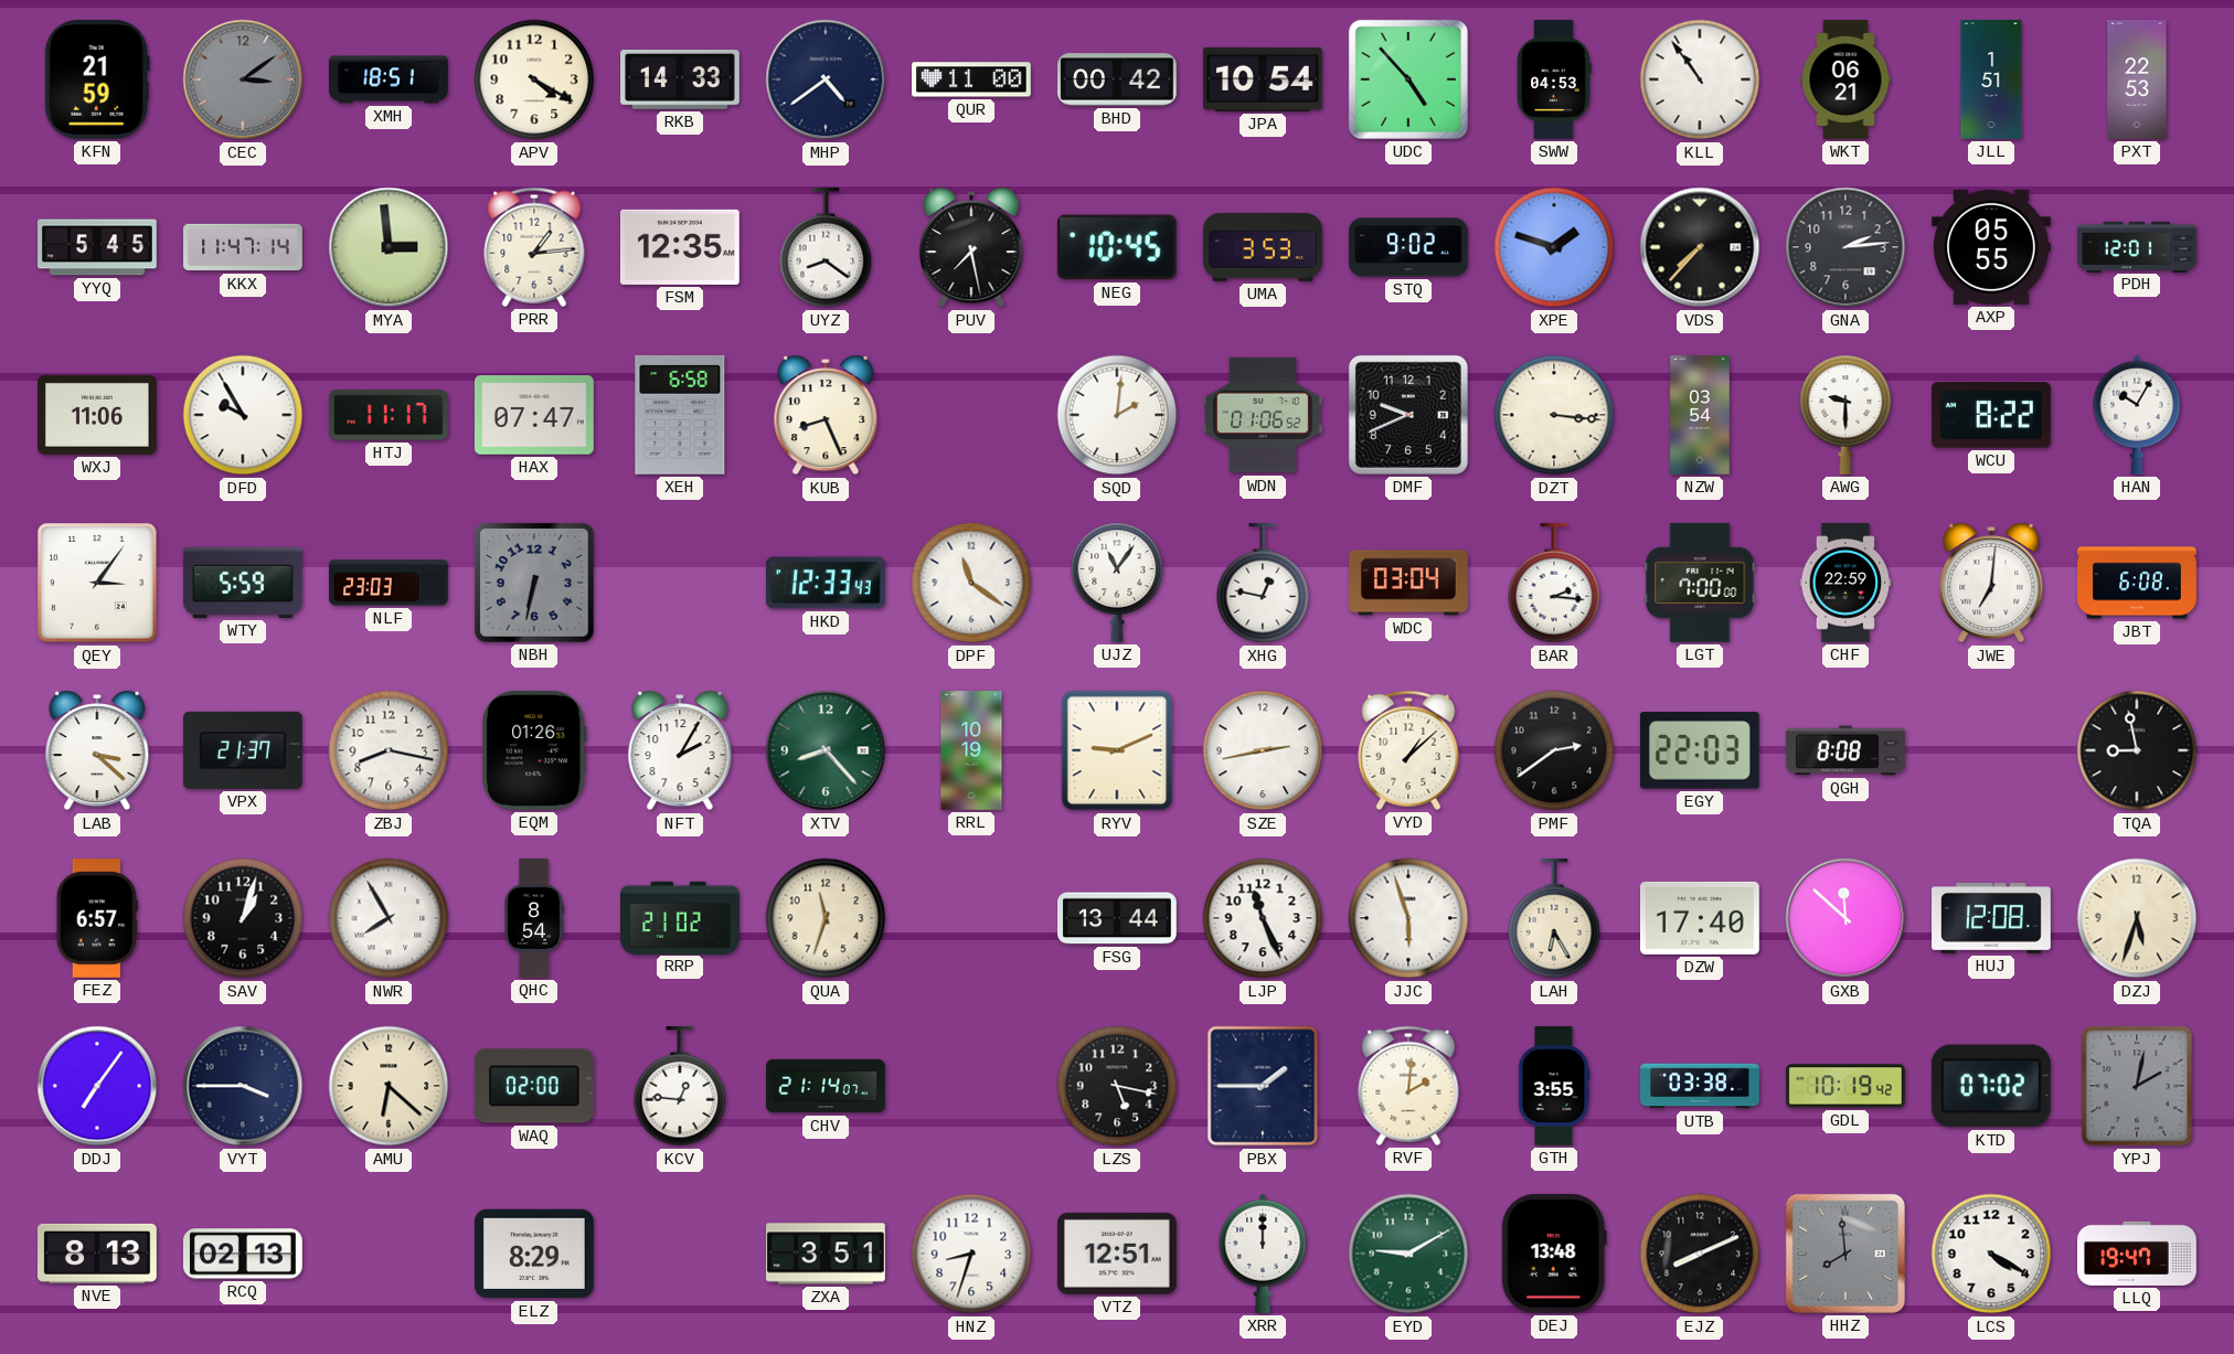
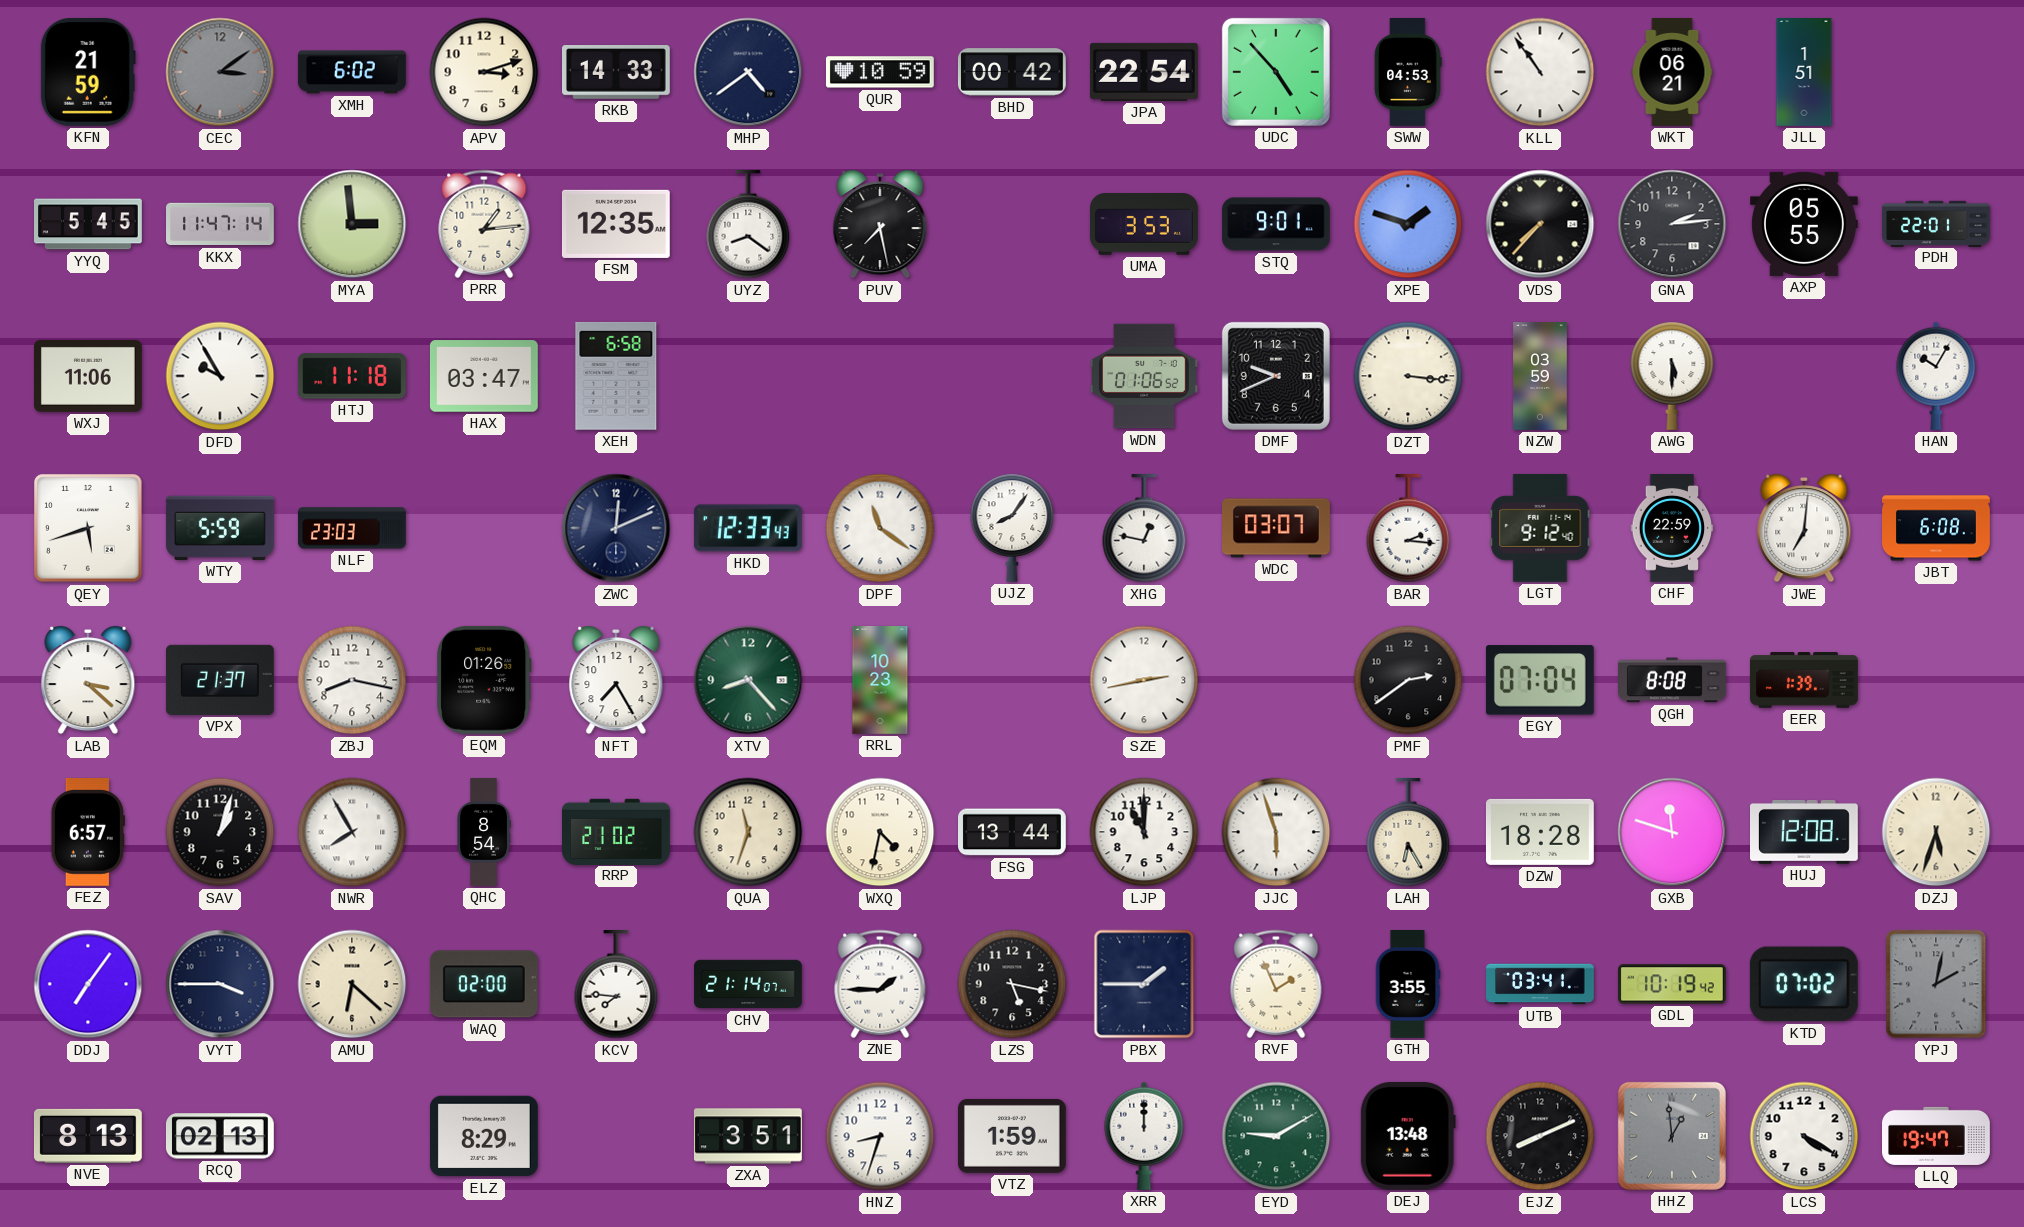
XMH: 18:51 -> 6:02 (352, 72)
APV: 4:20 -> 3:12 (484, 72)
QUR: 11:00 -> 10:59 (880, 72)
JPA: 10:54 -> 22:54 (1144, 72)
PXT: 22:53 -> none (2137, 81)
NEG: 10:45 -> none (1117, 247)
STQ: 9:02 -> 9:01 (1277, 224)
PDH: 12:01 -> 22:01 (1936, 223)
HTJ: 11:17 -> 11:18 (352, 376)
HAX: 07:47 -> 03:47 (484, 376)
KUB: 8:26 -> none (826, 415)
SQD: 2:01 -> none (1117, 415)
NZW: 03:54 -> 03:59 (1540, 377)
AWG: 9:30 -> 5:30 (1672, 376)
WCU: 8:22 -> none (1991, 415)
QEY: 3:06 -> 5:42 (88, 528)
NBH: 6:32 -> none (534, 583)
ZWC: none -> 12:11 (616, 528)
UJZ: 11:06 -> 8:06 (1012, 528)
WDC: 03:04 -> 03:07 (1277, 528)
LGT: 7:00 -> 9:12 (1540, 528)
NFT: 2:05 -> 7:25 (616, 680)
RRL: 10:19 -> 10:23 (880, 681)
RYV: 9:11 -> none (1117, 750)
VYD: 1:08 -> none (1408, 750)
EGY: 22:03 -> 07:04 (1540, 680)
EER: none -> 1:39 (1804, 680)
TQA: 8:58 -> none (2137, 750)
WXQ: none -> 4:32 (880, 832)
LJP: 11:26 -> 11:00 (1144, 832)
DZW: 17:40 -> 18:28 (1540, 832)
GXB: 11:52 -> 11:48 (1672, 832)
KCV: 12:46 -> 7:46 (616, 985)
ZNE: none -> 1:45 (880, 984)
RVF: 2:01 -> 1:56 (1276, 984)
UTB: 03:38 -> 03:41 (1540, 984)
VTZ: 12:51 -> 1:59 (1012, 1136)
HHZ: 7:59 -> 12:59 (1672, 1136)
